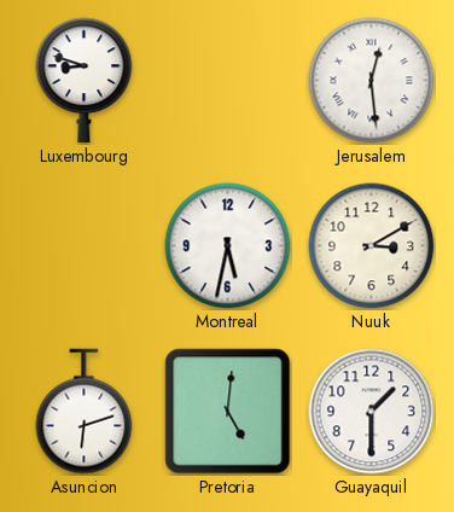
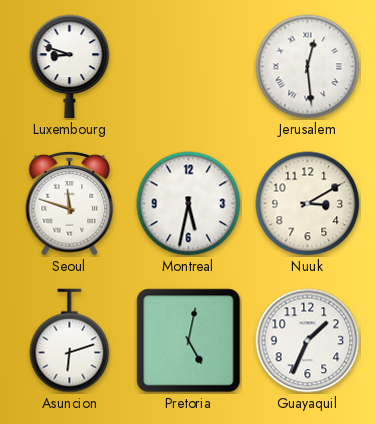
Seoul: none -> 11:48 (70, 203)
Pretoria: 5:01 -> 5:02 (189, 341)
Guayaquil: 1:30 -> 1:34 (308, 341)
